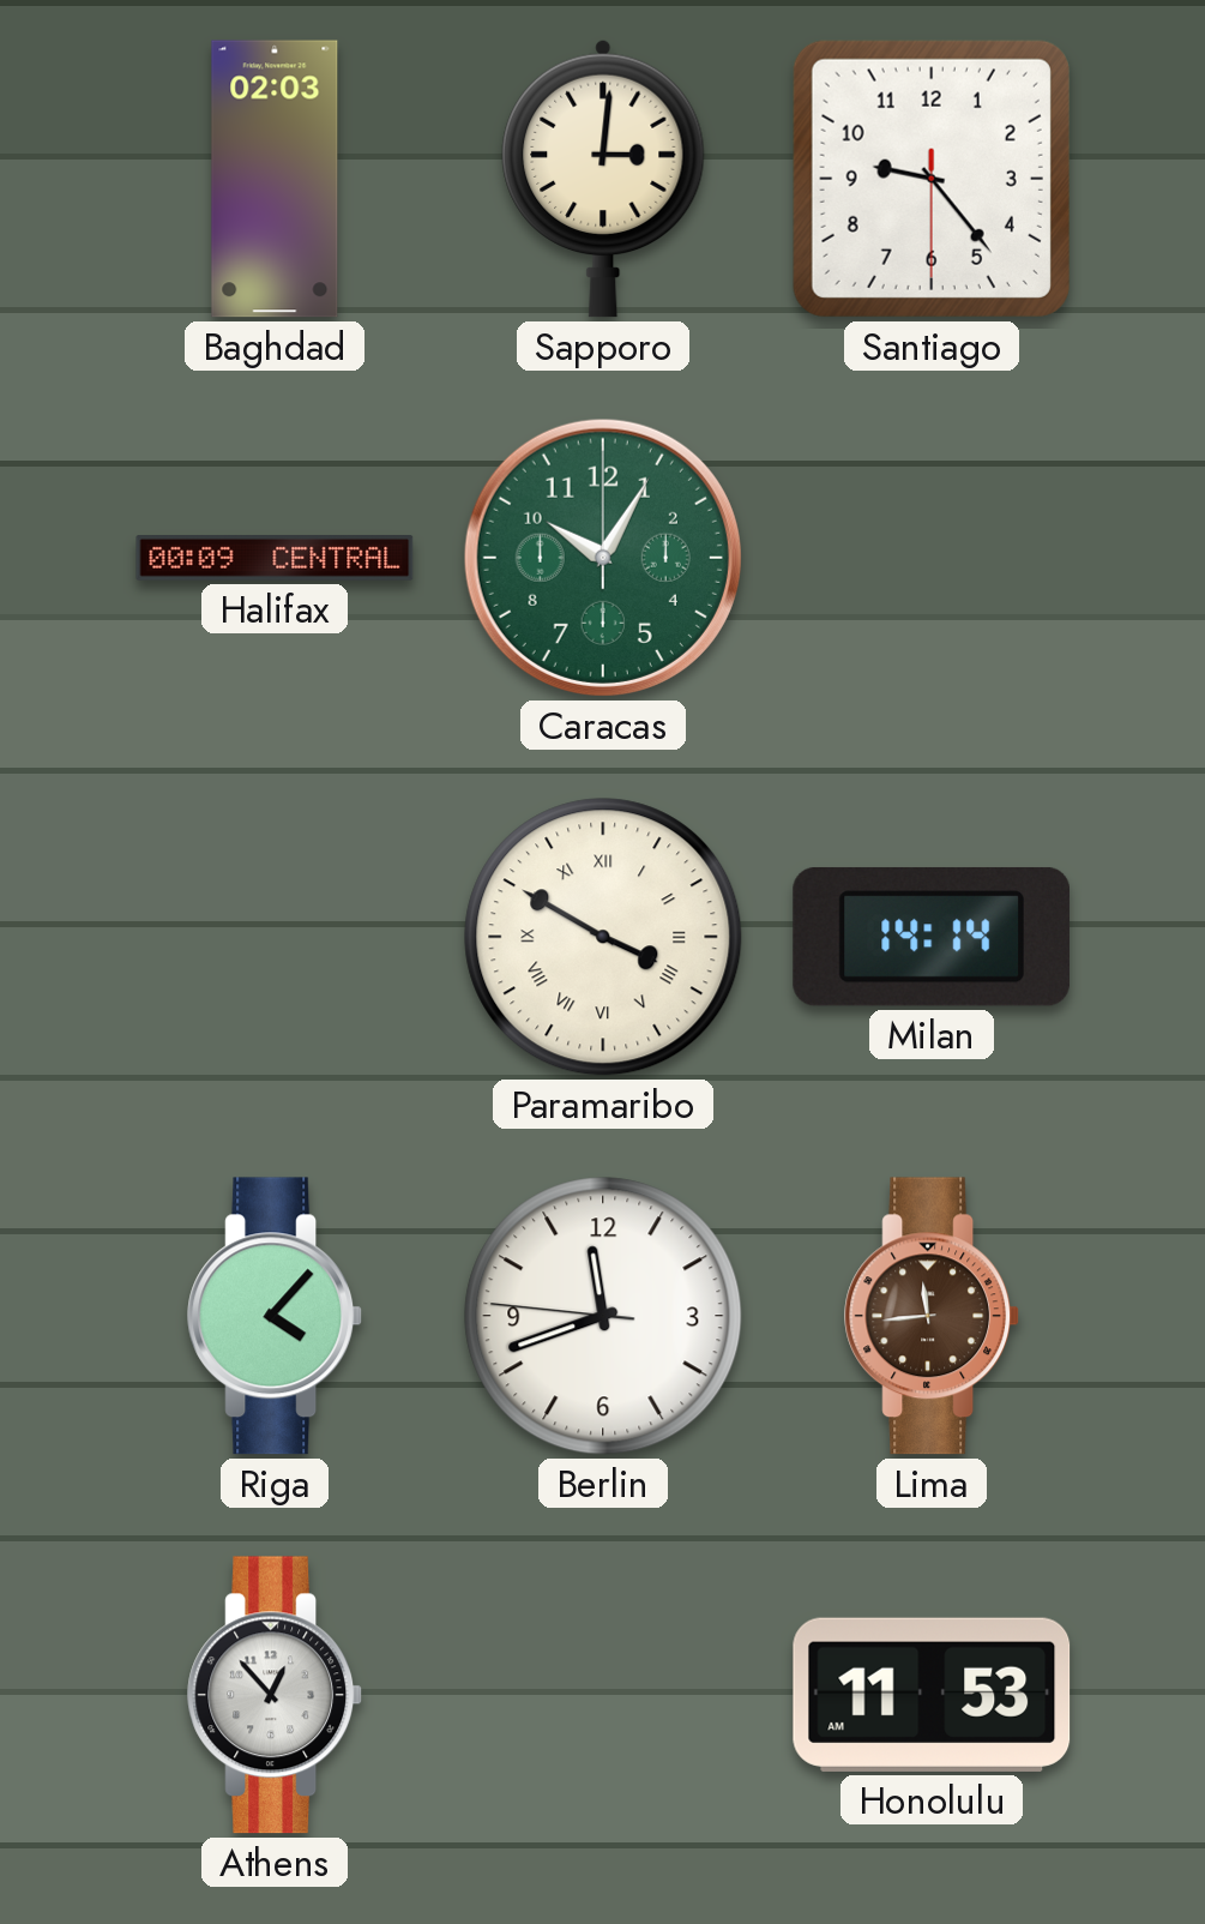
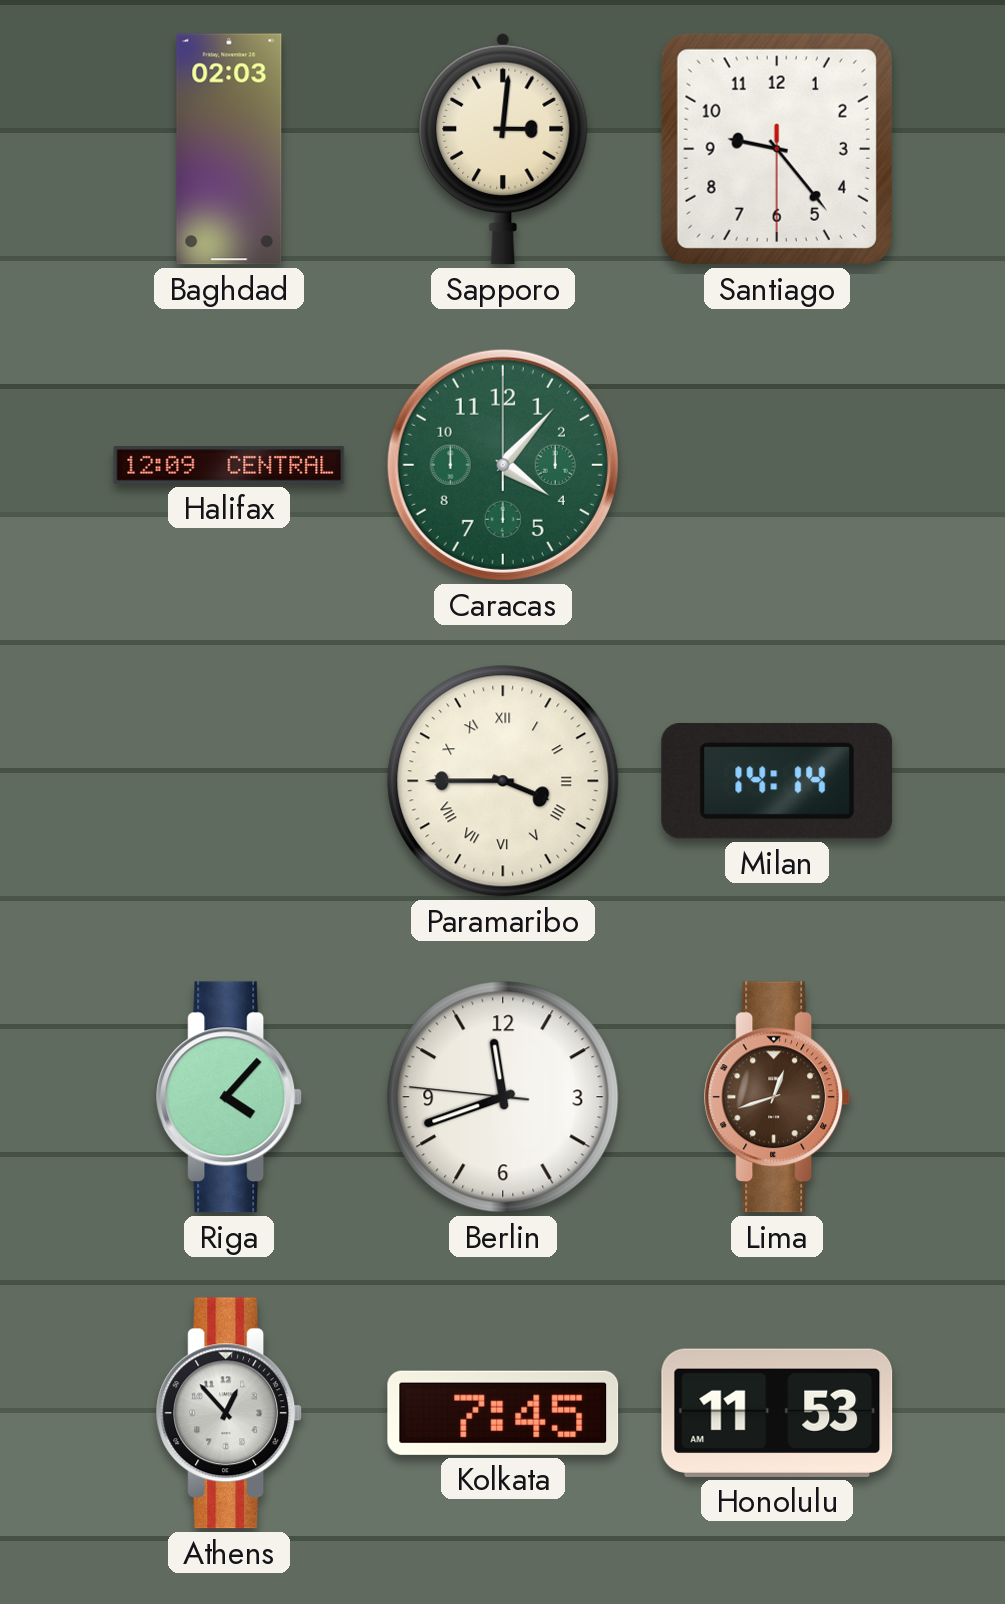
Halifax: 00:09 -> 12:09 (229, 466)
Caracas: 10:05 -> 4:07 (503, 465)
Paramaribo: 3:50 -> 3:45 (503, 781)
Lima: 11:44 -> 12:42 (778, 1097)
Kolkata: none -> 7:45 (503, 1413)
